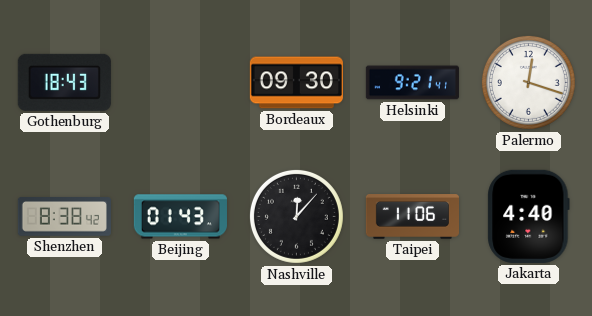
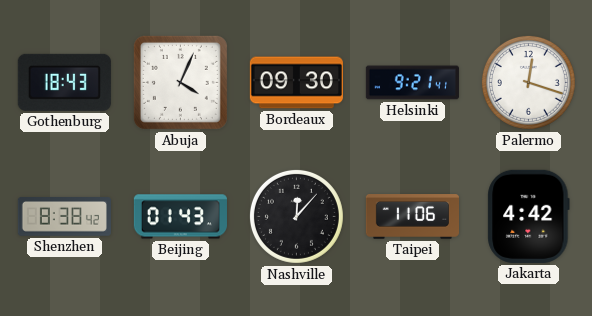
Abuja: none -> 4:04 (180, 82)
Jakarta: 4:40 -> 4:42 (529, 216)
